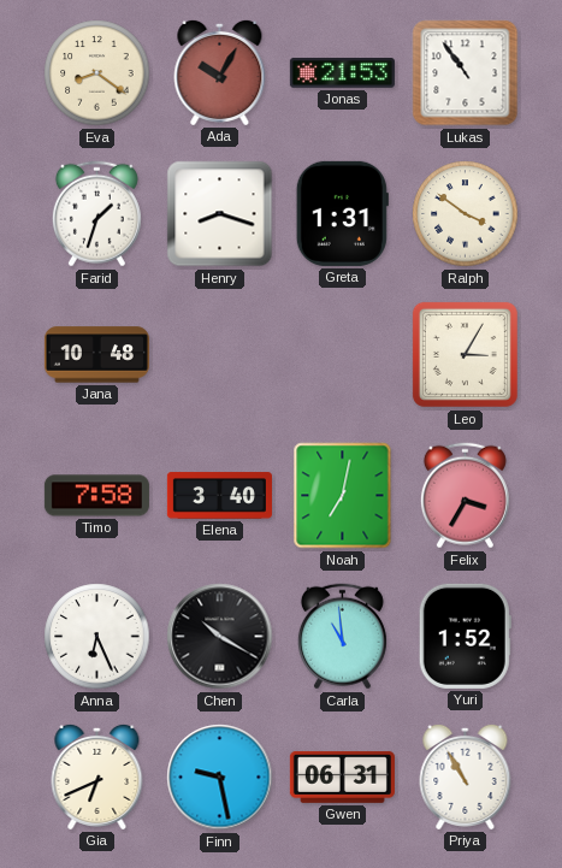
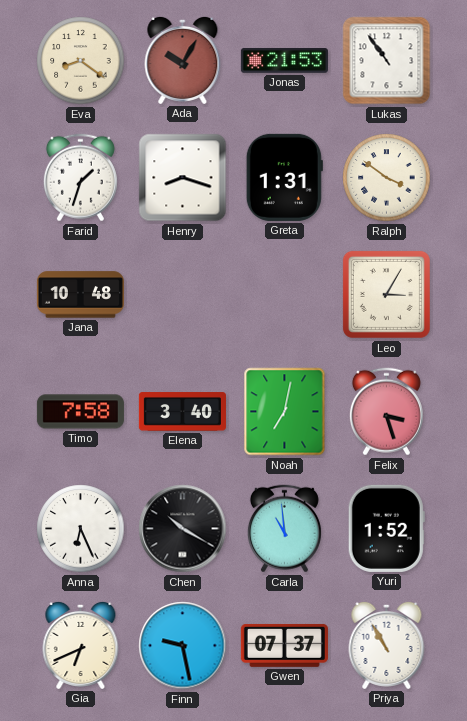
Felix: 3:35 -> 3:27 (386, 412)
Gwen: 06:31 -> 07:37 (284, 645)
